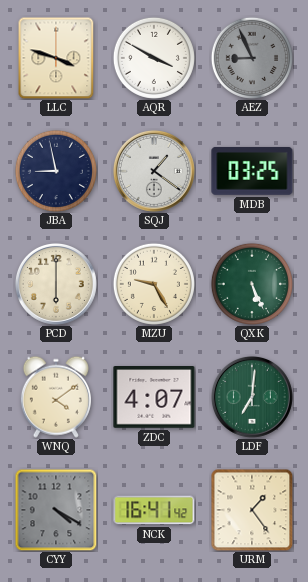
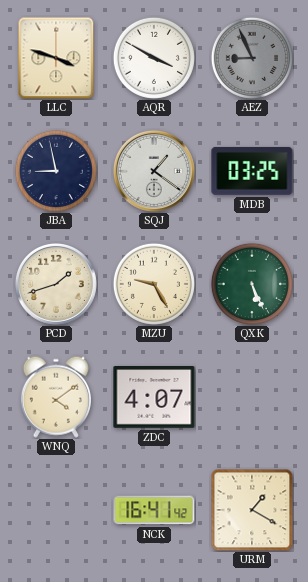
PCD: 6:00 -> 1:42 (56, 284)
LDF: 7:01 -> none (252, 397)
CYY: 4:20 -> none (56, 510)
URM: 1:24 -> 1:20 (252, 510)
